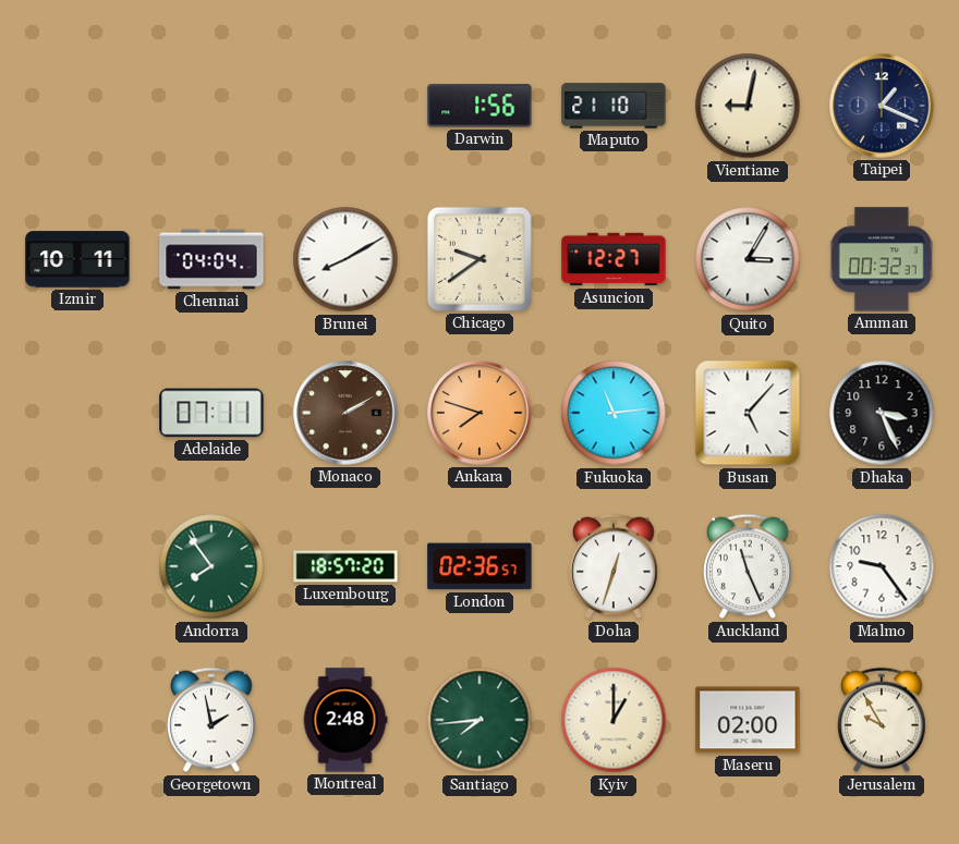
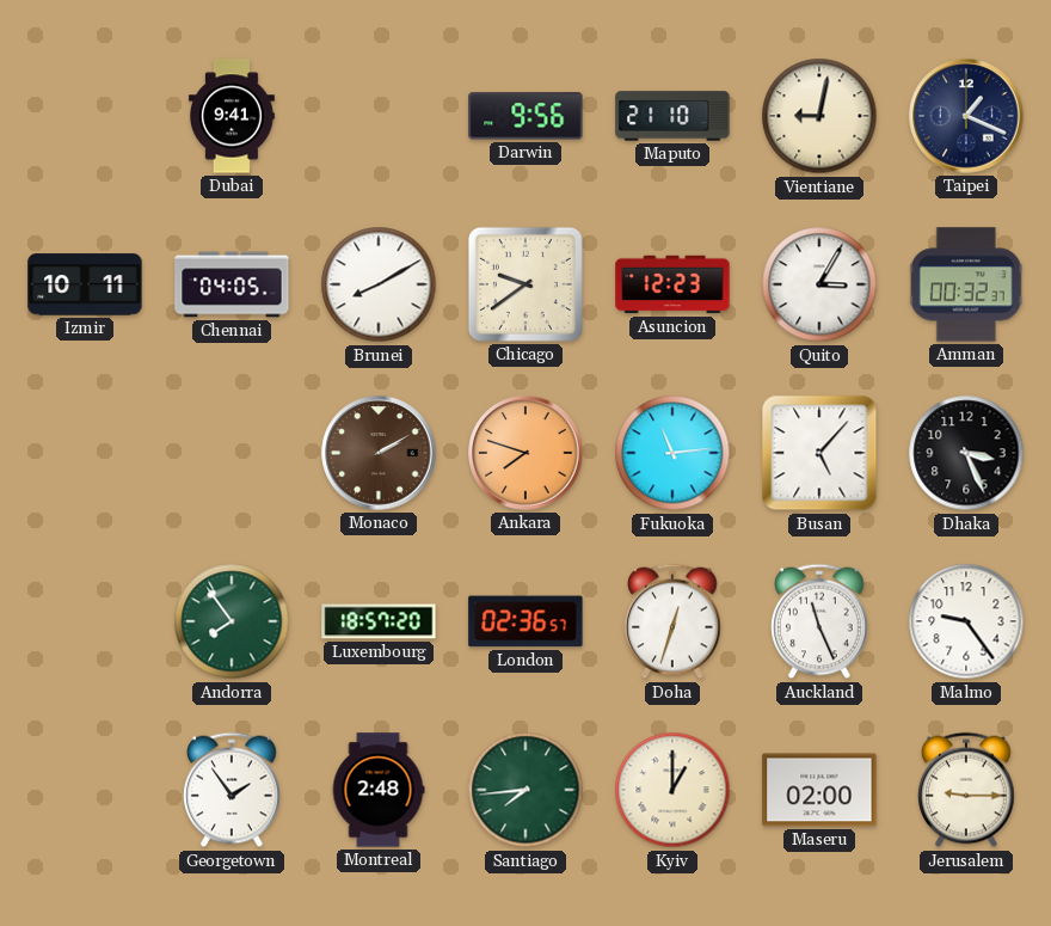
Dubai: none -> 9:41 (232, 116)
Darwin: 1:56 -> 9:56 (525, 116)
Chennai: 04:04 -> 04:05 (232, 284)
Asuncion: 12:27 -> 12:23 (672, 284)
Adelaide: 07:11 -> none (211, 413)
Georgetown: 1:58 -> 1:54 (232, 790)
Jerusalem: 9:55 -> 9:15 (966, 790)
